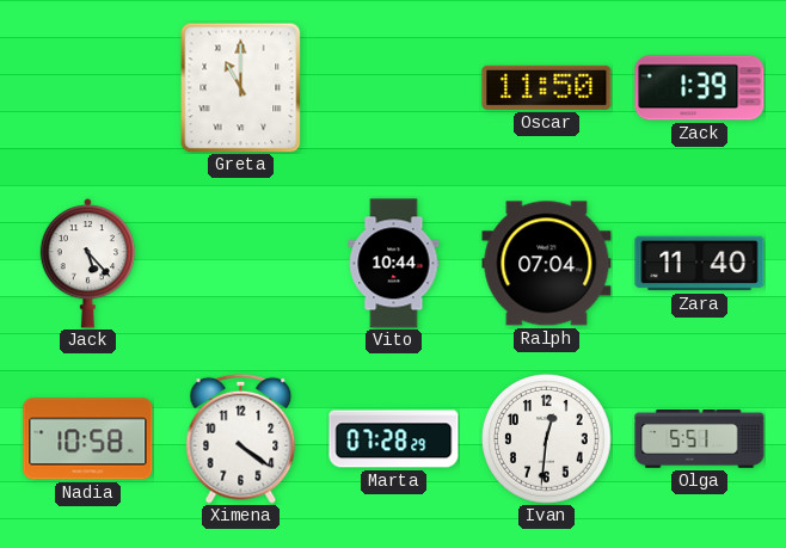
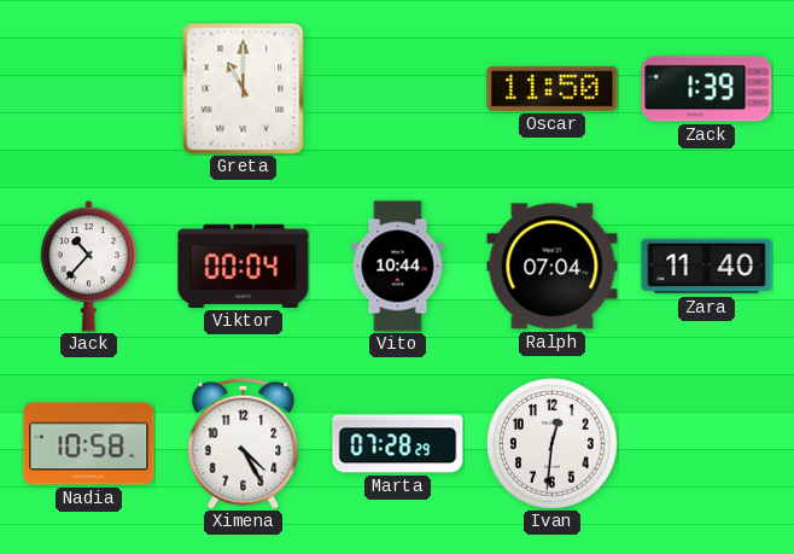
Jack: 5:23 -> 10:37 (88, 267)
Viktor: none -> 00:04 (244, 266)
Ximena: 4:21 -> 4:25 (244, 443)
Olga: 5:51 -> none (700, 439)
